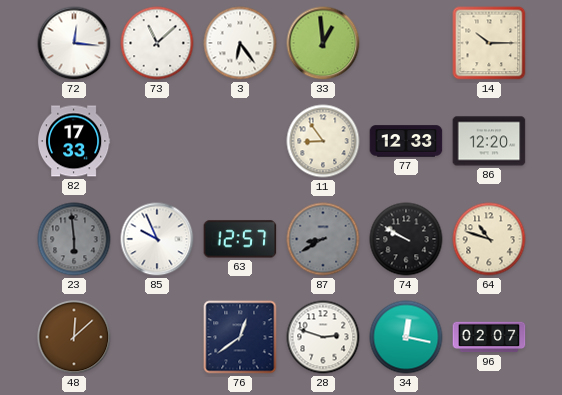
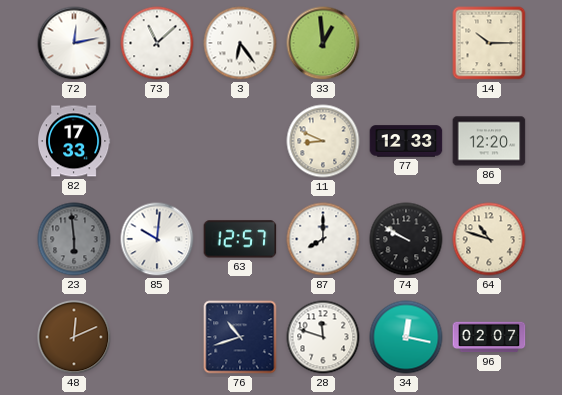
72: 12:16 -> 12:13 (74, 43)
11: 8:54 -> 8:49 (323, 141)
85: 9:56 -> 10:01 (157, 239)
87: 8:40 -> 8:00 (323, 239)
87 dial: grey -> white (323, 239)
48: 12:08 -> 12:11 (74, 337)
76: 12:39 -> 10:42 (240, 337)
28: 2:48 -> 11:48 (323, 337)
